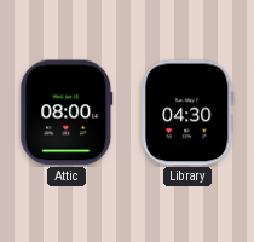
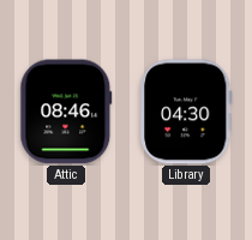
Attic: 08:00 -> 08:46 (66, 112)
